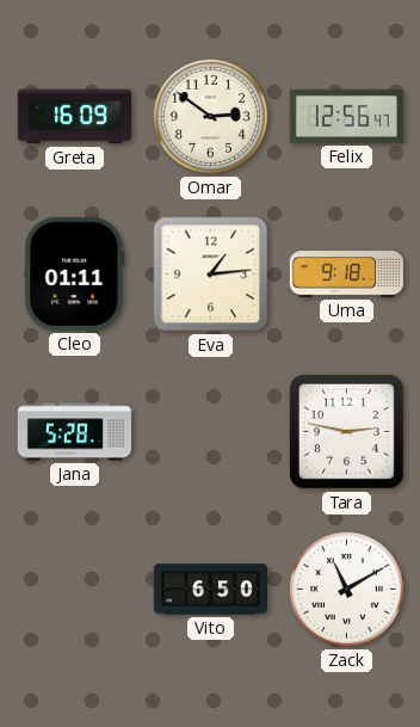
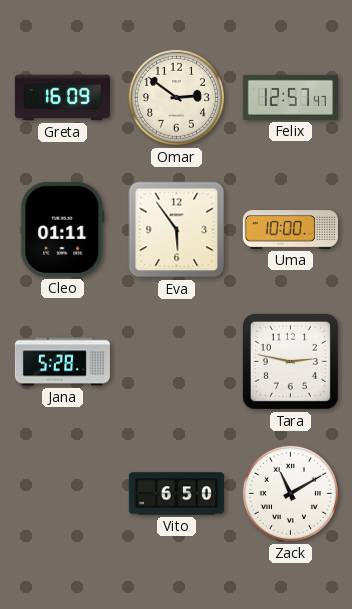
Felix: 12:56 -> 12:57 (290, 97)
Eva: 1:14 -> 5:54 (177, 230)
Uma: 9:18 -> 10:00 (290, 230)
